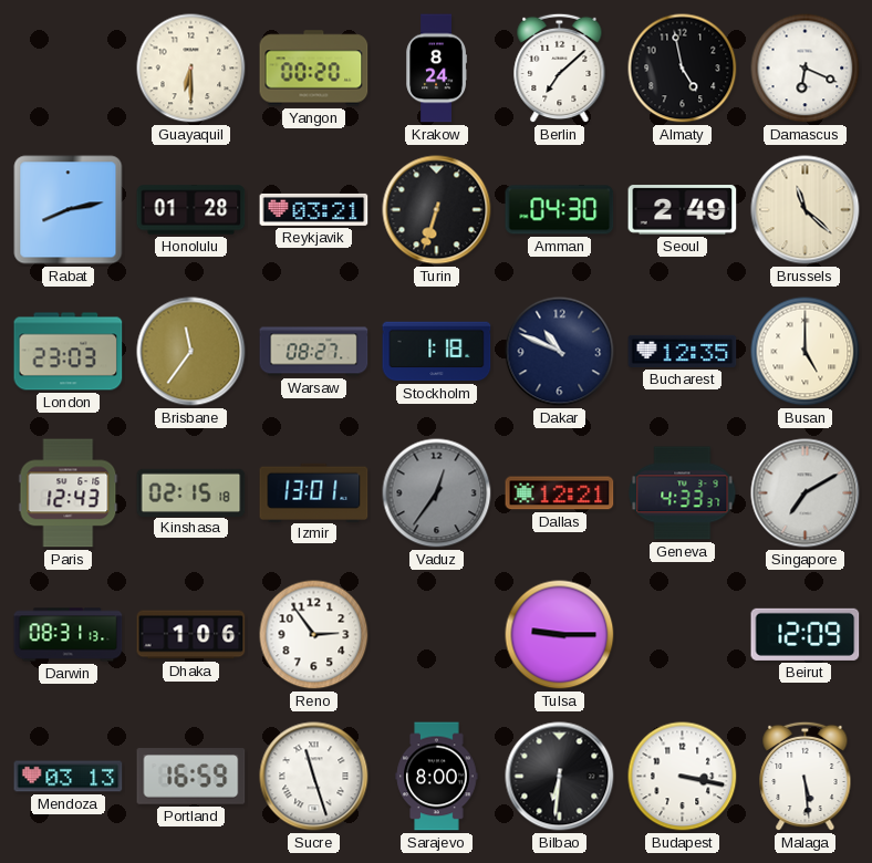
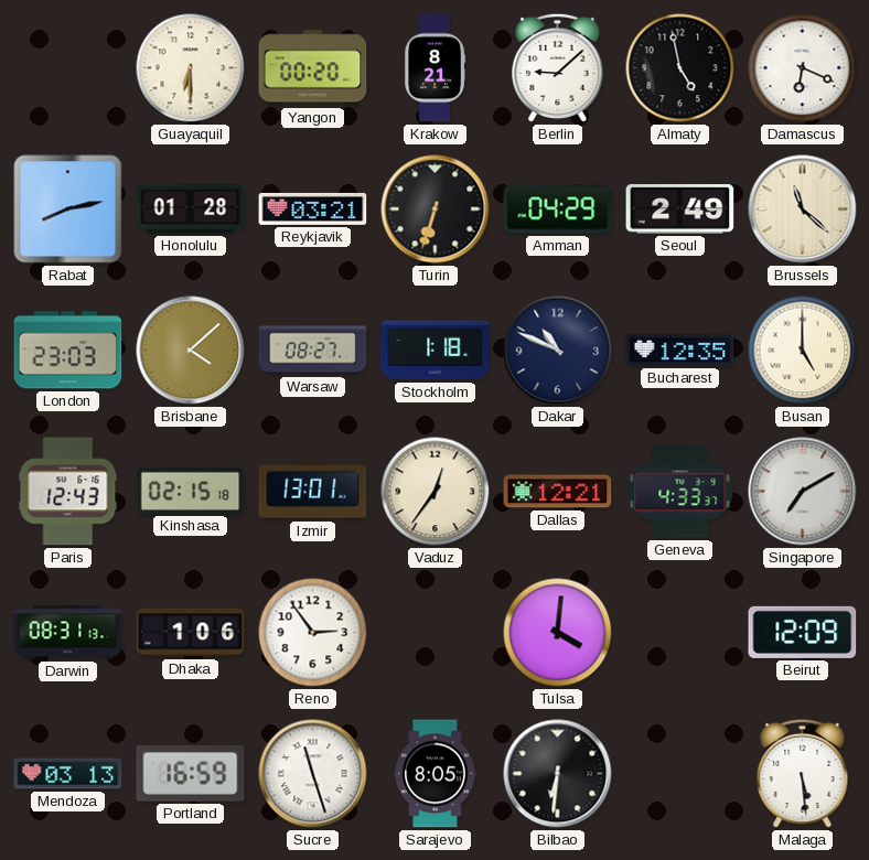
Krakow: 8:24 -> 8:21 (436, 68)
Berlin: 7:08 -> 9:08 (558, 68)
Amman: 04:30 -> 04:29 (558, 209)
Brisbane: 11:36 -> 4:08 (191, 351)
Vaduz dial: grey -> cream (436, 492)
Tulsa: 9:15 -> 4:01 (558, 633)
Sarajevo: 8:00 -> 8:05 (436, 774)
Budapest: 3:17 -> none (683, 777)
